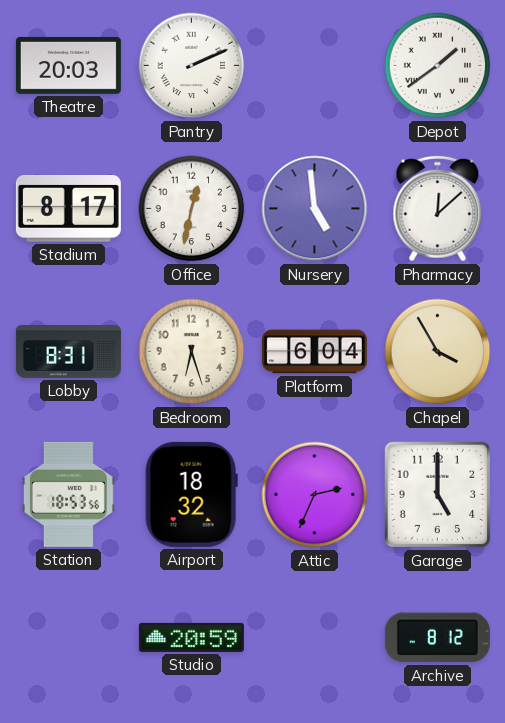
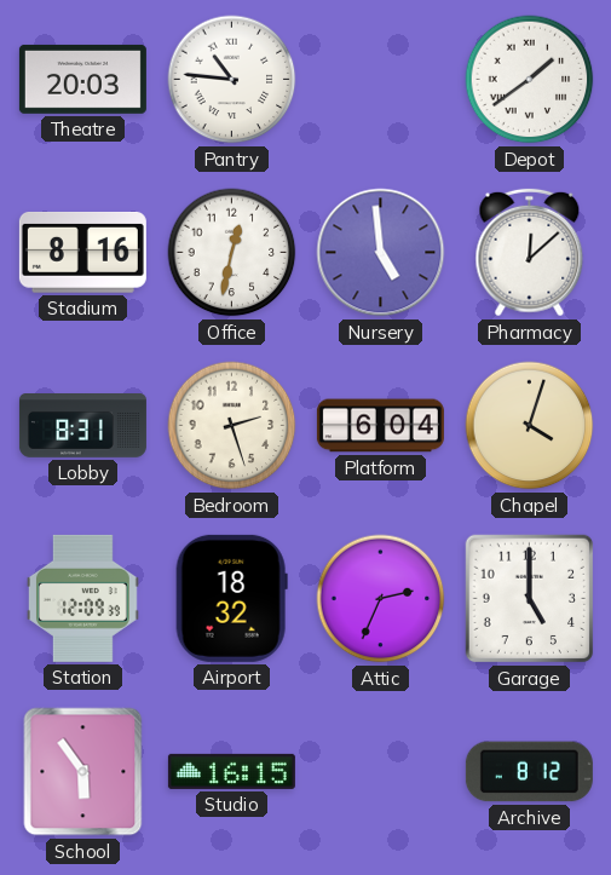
Pantry: 2:11 -> 10:46 (232, 80)
Stadium: 8:17 -> 8:16 (82, 253)
Bedroom: 6:27 -> 2:27 (232, 426)
Chapel: 3:55 -> 4:03 (530, 426)
Station: 18:53 -> 12:09 (82, 598)
School: none -> 5:54 (83, 772)
Studio: 20:59 -> 16:15 (231, 771)
